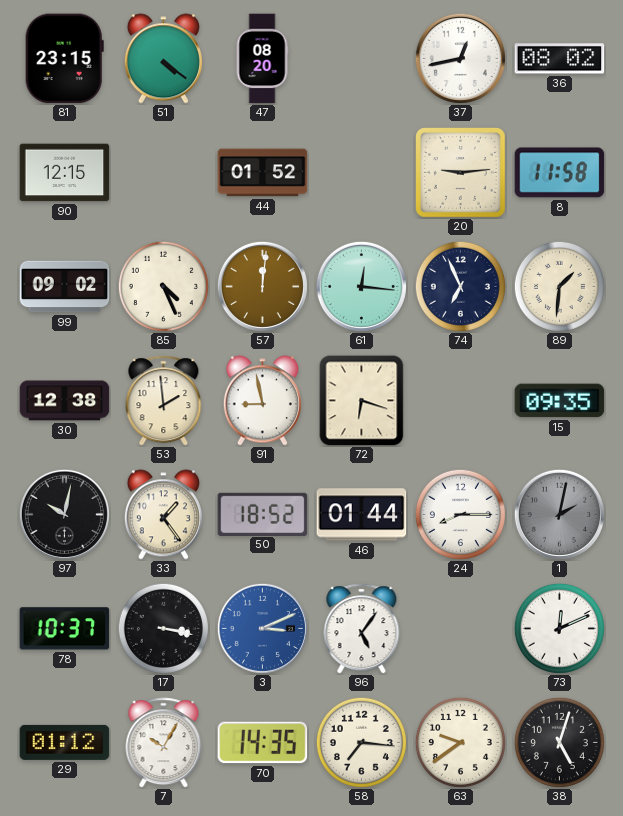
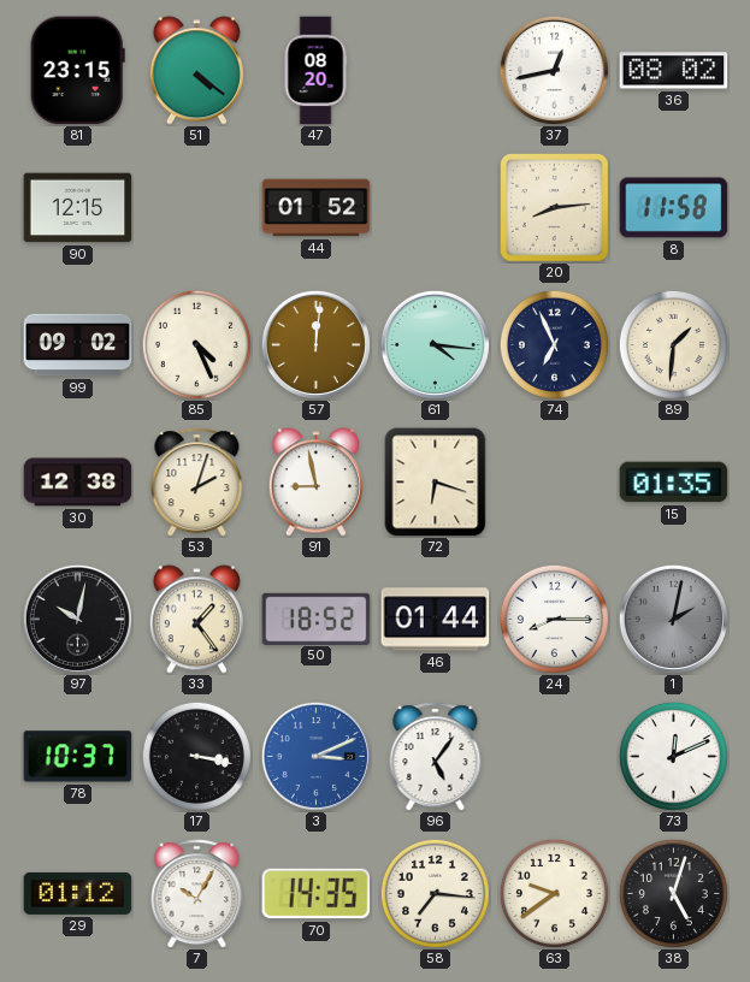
20: 9:14 -> 8:14 (555, 208)
61: 12:16 -> 4:16 (435, 344)
53: 1:59 -> 2:03 (197, 483)
15: 09:35 -> 01:35 (674, 483)
